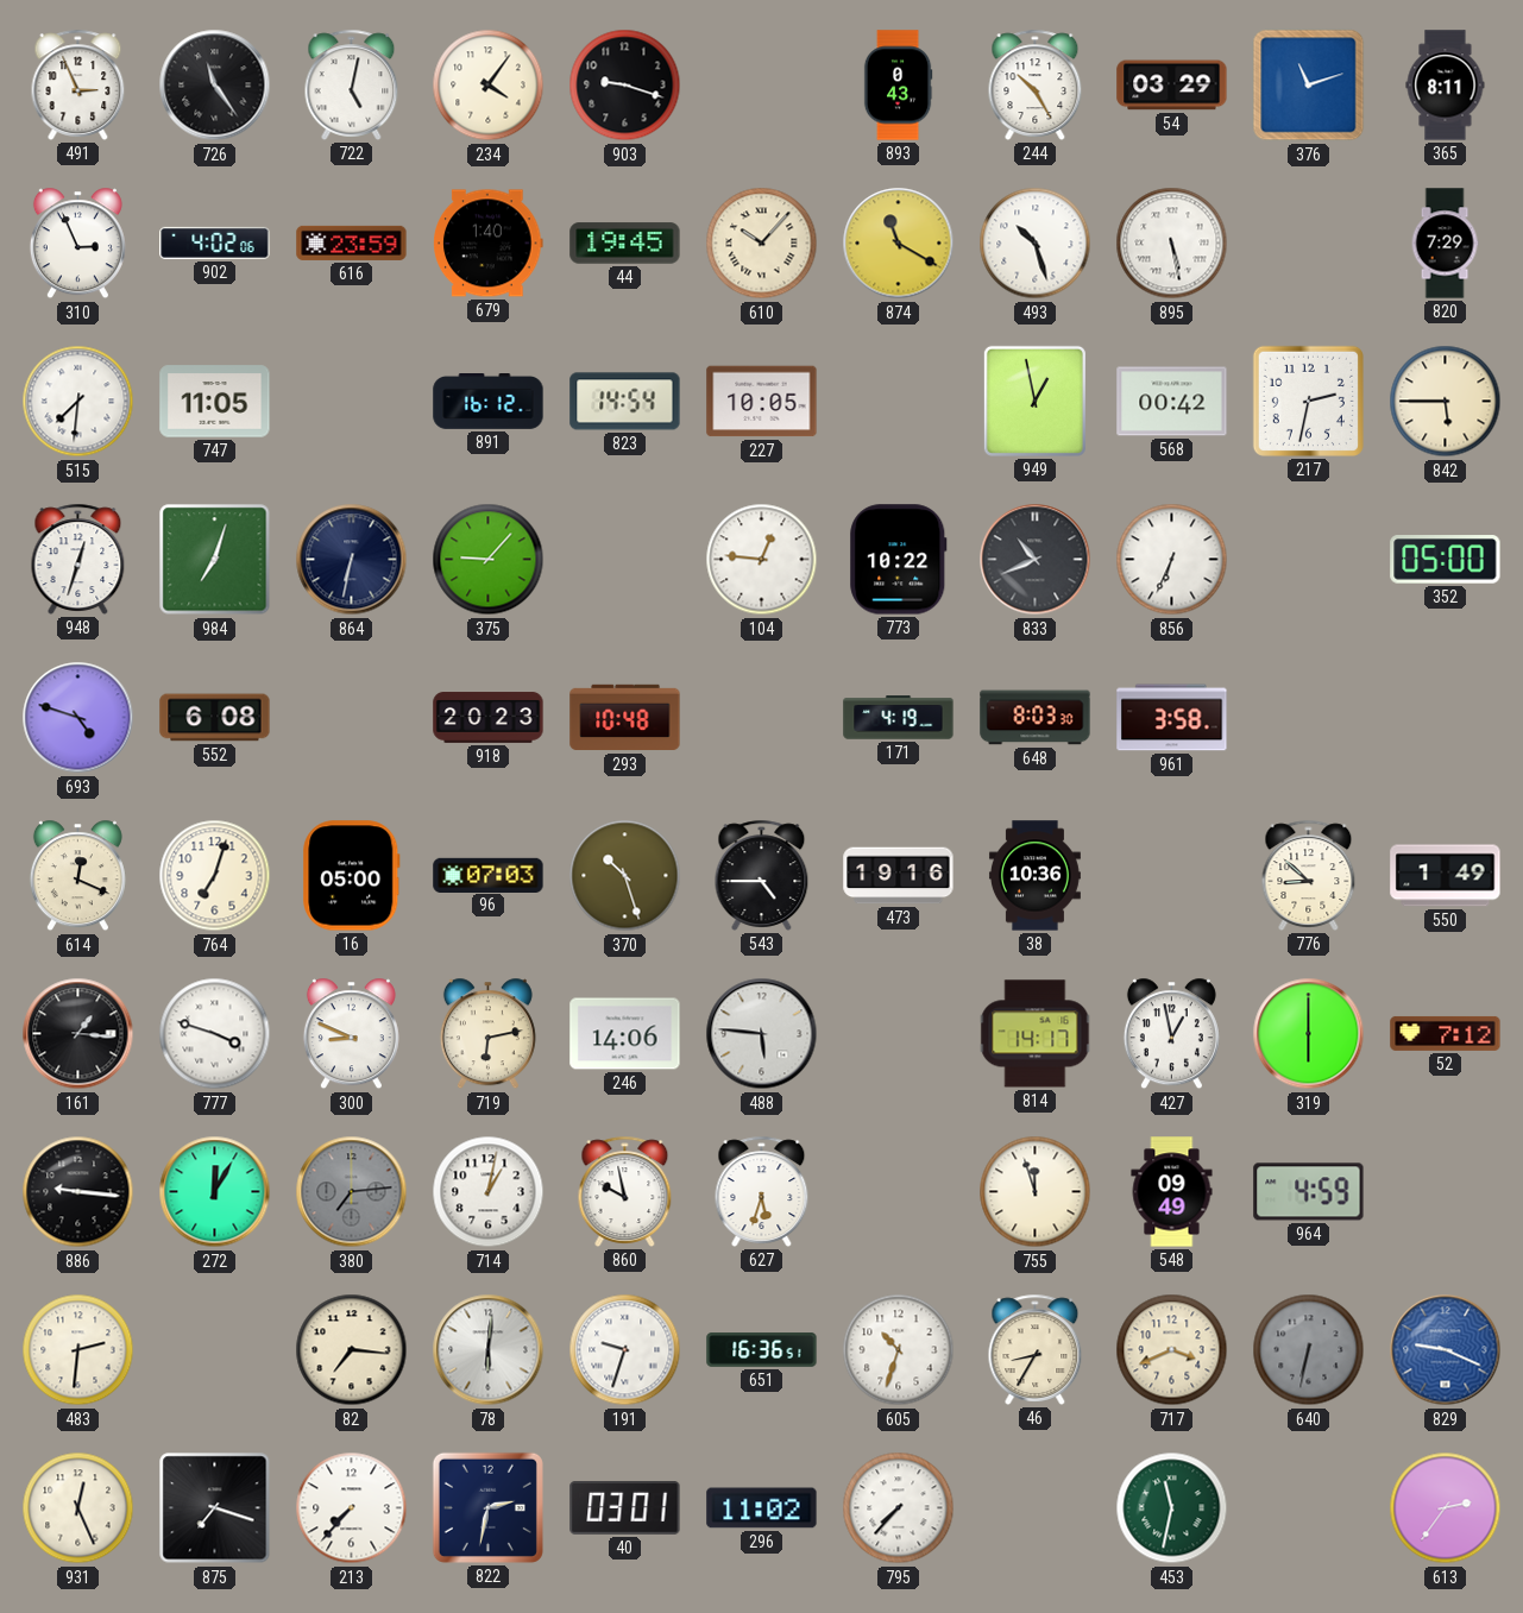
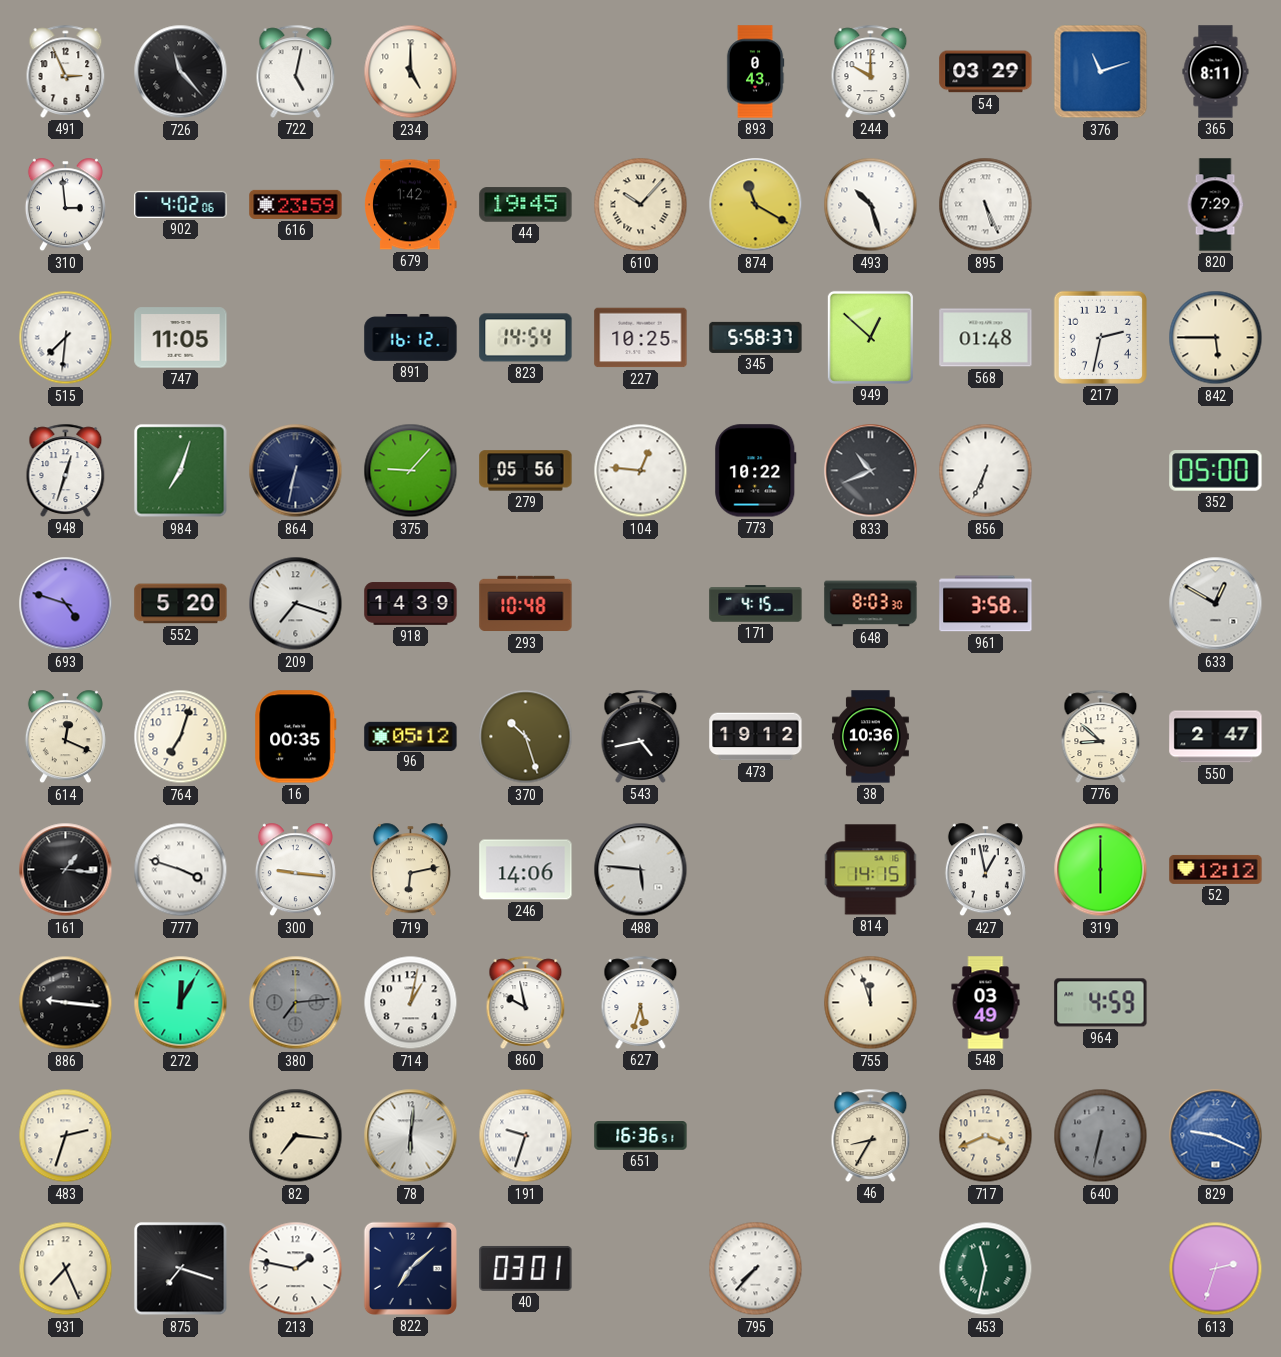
726: 11:24 -> 11:23 (181, 72)
234: 4:06 -> 5:00 (411, 72)
903: 9:18 -> none (625, 86)
244: 10:25 -> 10:00 (871, 71)
310: 2:56 -> 2:59 (65, 205)
679: 1:40 -> 1:42 (411, 205)
895: 5:28 -> 5:26 (986, 205)
227: 10:05 -> 10:25 (641, 338)
345: none -> 5:58 (756, 337)
949: 12:58 -> 12:52 (870, 337)
568: 00:42 -> 01:48 (986, 338)
279: none -> 05:56 (526, 471)
552: 6:08 -> 5:20 (181, 604)
209: none -> 7:18 (296, 604)
918: 20:23 -> 14:39 (411, 604)
171: 4:19 -> 4:15 (756, 604)
633: none -> 12:50 (1216, 604)
16: 05:00 -> 00:35 (296, 737)
96: 07:03 -> 05:12 (411, 736)
543: 4:45 -> 4:43 (641, 736)
473: 19:16 -> 19:12 (756, 737)
550: 1:49 -> 2:47 (1216, 737)
300: 8:49 -> 9:16 (295, 870)
814: 14:17 -> 14:15 (871, 870)
52: 7:12 -> 12:12 (1216, 869)
548: 09:49 -> 03:49 (986, 1003)
483: 2:31 -> 2:33 (66, 1136)
605: 10:33 -> none (899, 1350)
931: 12:26 -> 7:26 (66, 1269)
213: 7:37 -> 1:47 (296, 1269)
822: 2:32 -> 7:08 (410, 1268)
296: 11:02 -> none (762, 1508)
613: 2:36 -> 2:33 (1216, 1269)
